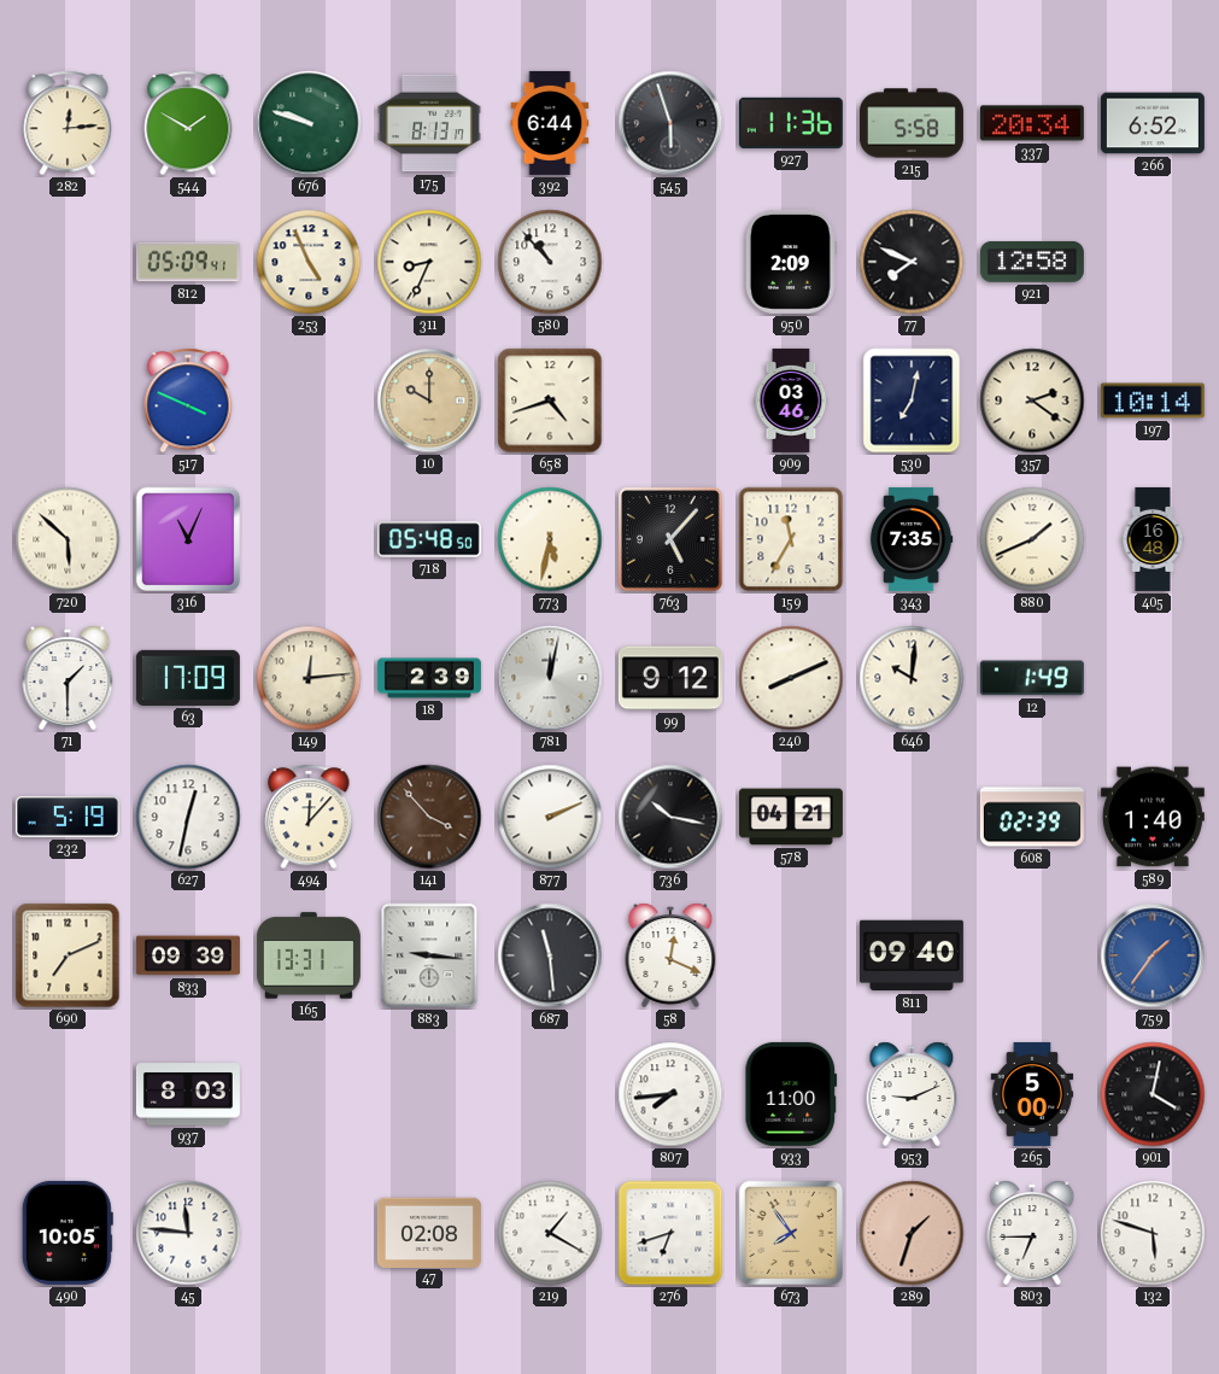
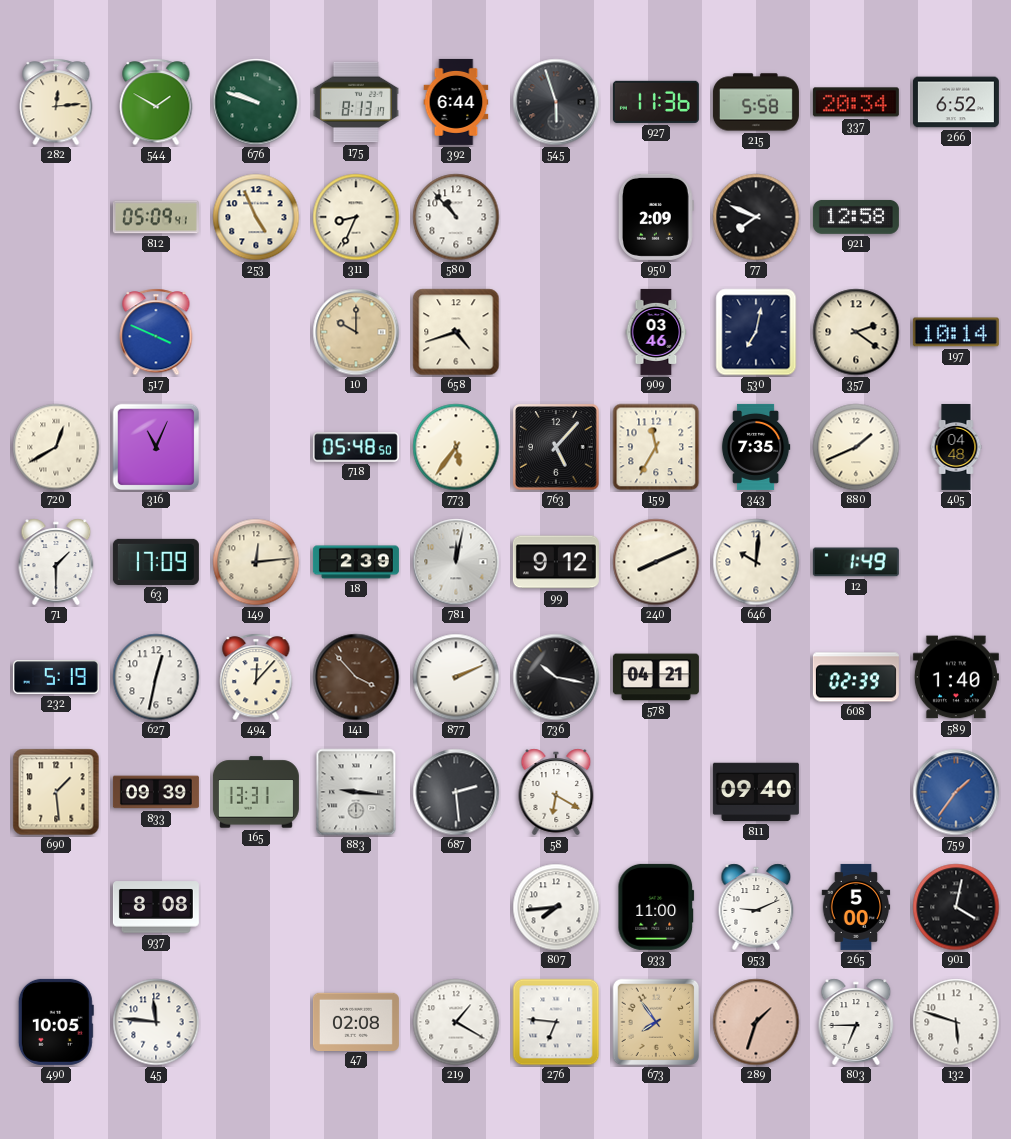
720: 5:52 -> 12:40 (56, 447)
773: 5:32 -> 5:36 (456, 447)
405: 16:48 -> 04:48 (956, 447)
690: 7:11 -> 1:29 (56, 792)
687: 11:29 -> 2:29 (456, 792)
58: 12:19 -> 6:20 (556, 792)
937: 8:03 -> 8:08 (156, 907)
276: 6:42 -> 6:46 (556, 1022)
